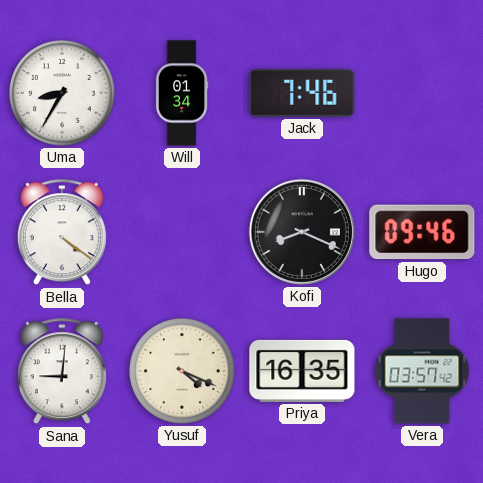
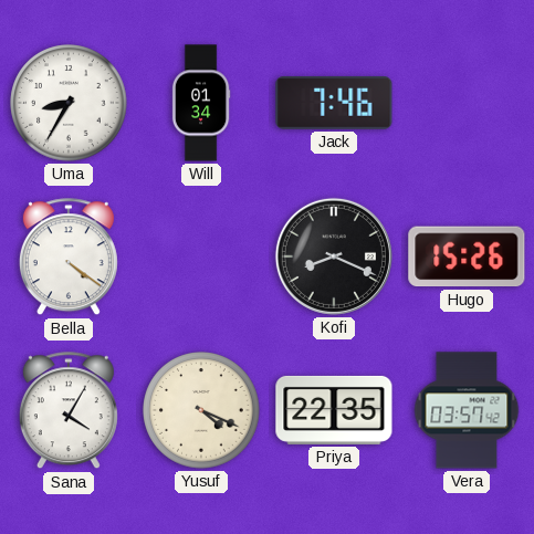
Hugo: 09:46 -> 15:26 (467, 256)
Sana: 9:01 -> 4:05 (69, 411)
Priya: 16:35 -> 22:35 (334, 410)
